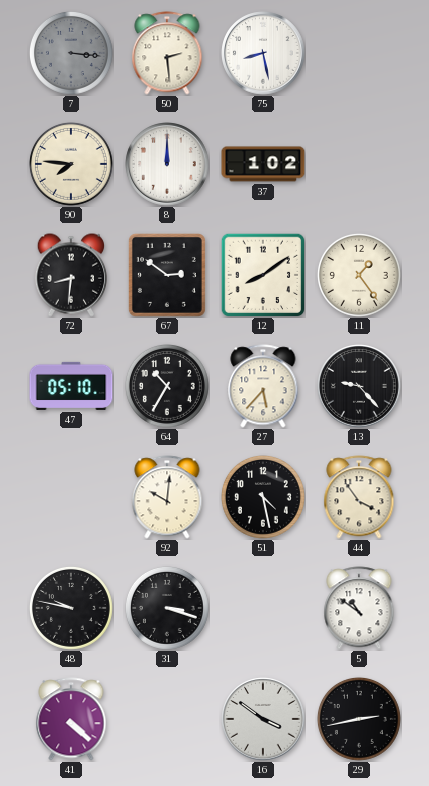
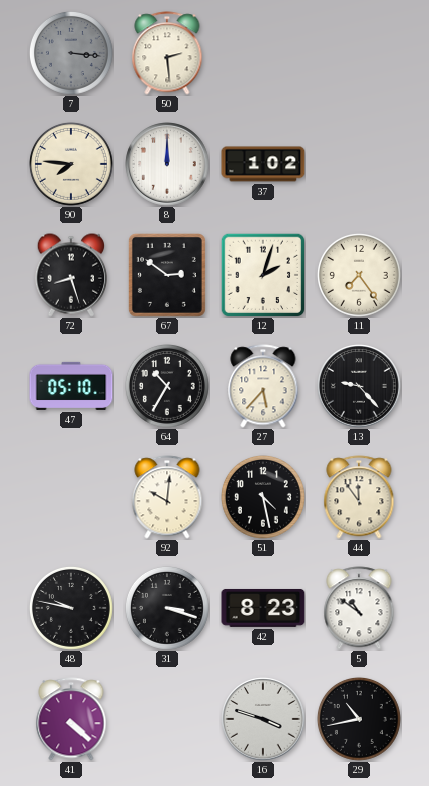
75: 8:28 -> none (263, 53)
72: 8:31 -> 8:27 (71, 275)
12: 8:09 -> 2:03 (263, 275)
11: 1:24 -> 7:24 (359, 275)
44: 3:54 -> 11:54 (359, 497)
42: none -> 8:23 (263, 608)
16: 3:51 -> 3:48 (263, 719)
29: 2:43 -> 10:43 (359, 719)
